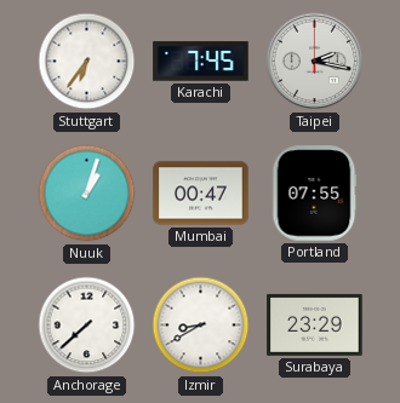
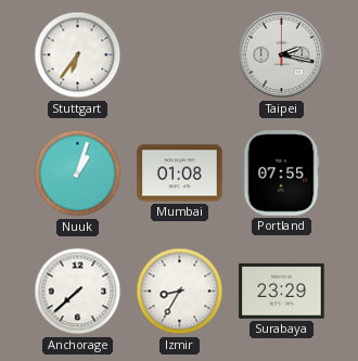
Karachi: 7:45 -> none (201, 62)
Mumbai: 00:47 -> 01:08 (180, 173)
Izmir: 8:40 -> 8:35 (180, 292)
